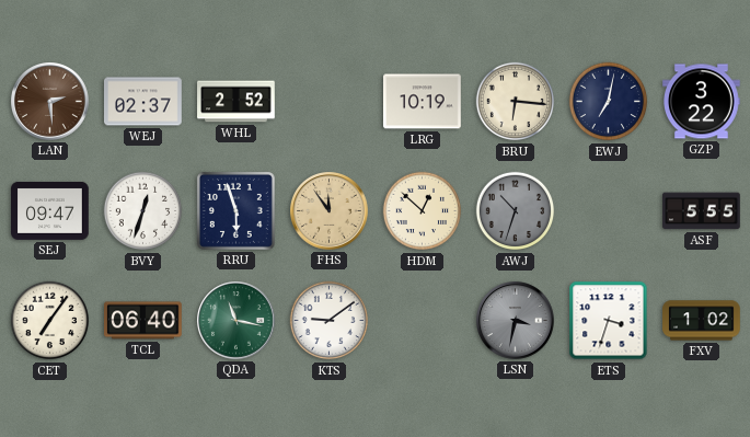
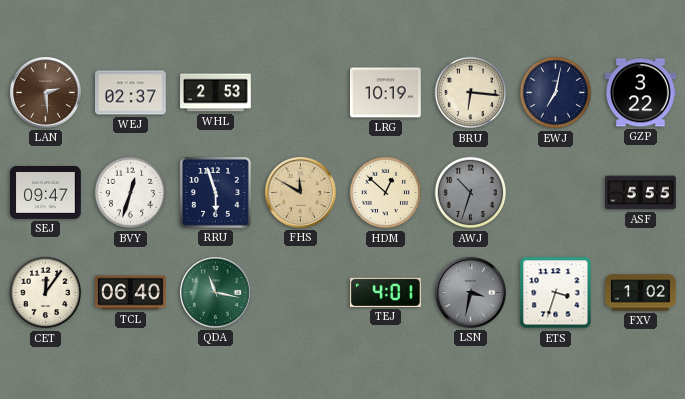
WHL: 2:52 -> 2:53 (216, 93)
FHS: 11:54 -> 11:50 (301, 193)
CET: 7:06 -> 12:06 (46, 293)
KTS: 9:09 -> none (330, 321)
TEJ: none -> 4:01 (386, 292)
